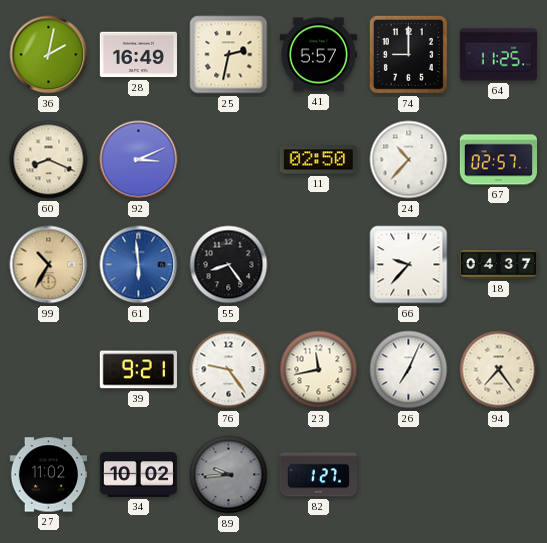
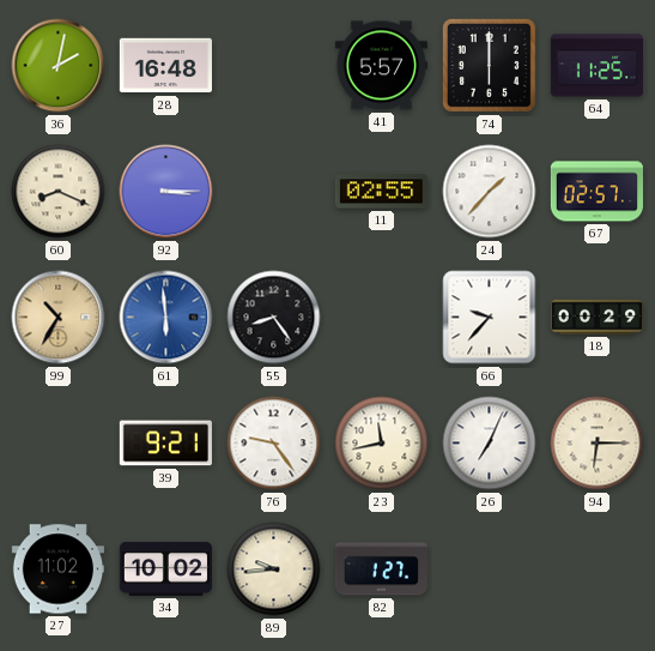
28: 16:49 -> 16:48 (165, 66)
25: 2:32 -> none (229, 55)
74: 9:00 -> 6:00 (489, 65)
92: 3:11 -> 3:15 (166, 192)
11: 02:50 -> 02:55 (381, 192)
24: 10:37 -> 1:37 (490, 192)
18: 04:37 -> 00:29 (596, 317)
94: 7:24 -> 6:15 (598, 444)
89 dial: grey -> cream (274, 569)
